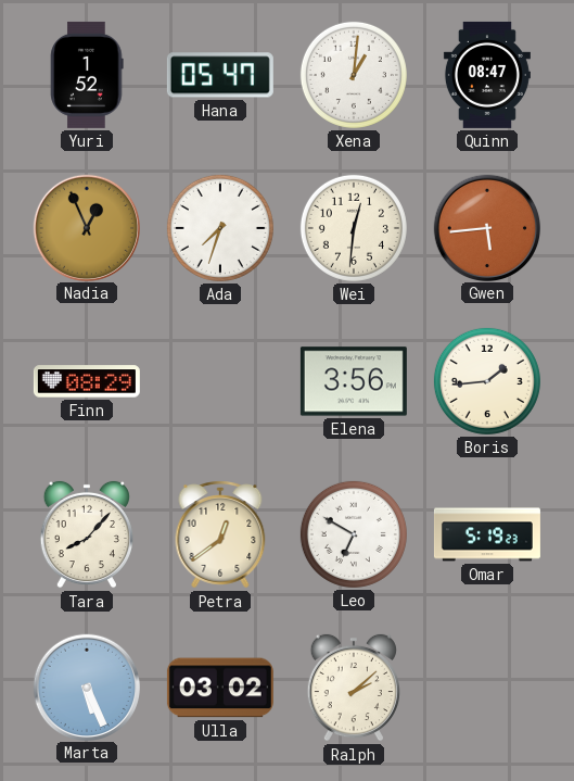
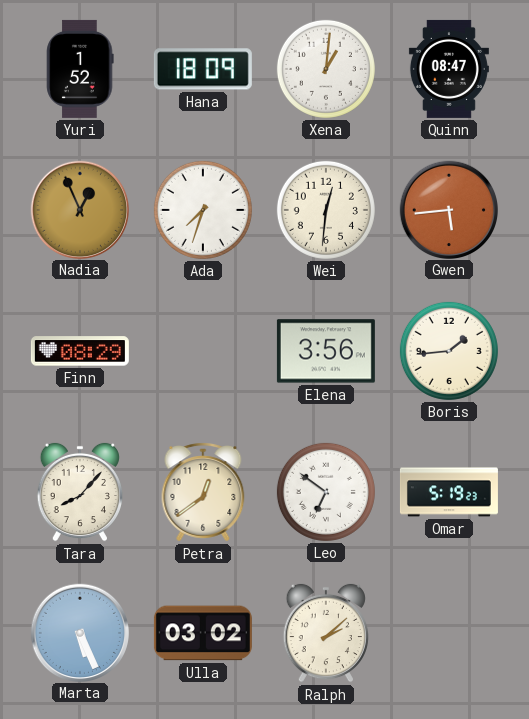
Hana: 05:47 -> 18:09 (203, 69)
Leo: 6:50 -> 6:51 (326, 492)
